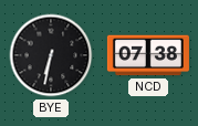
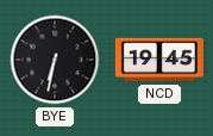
NCD: 07:38 -> 19:45 (159, 60)
